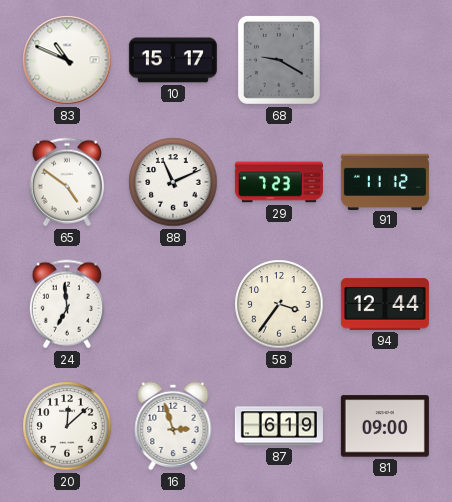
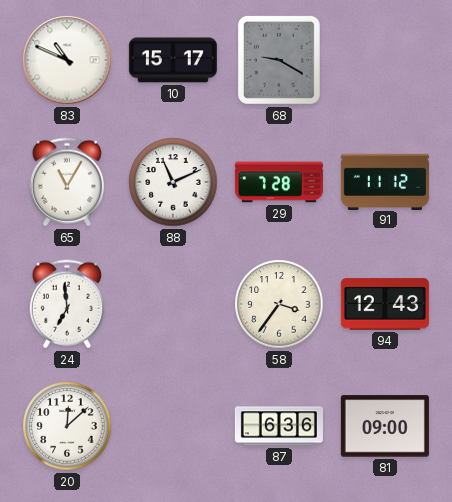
65: 4:51 -> 11:05 (67, 182)
29: 7:23 -> 7:28 (279, 182)
94: 12:44 -> 12:43 (385, 304)
16: 2:57 -> none (173, 426)
87: 6:19 -> 6:36 (279, 426)
